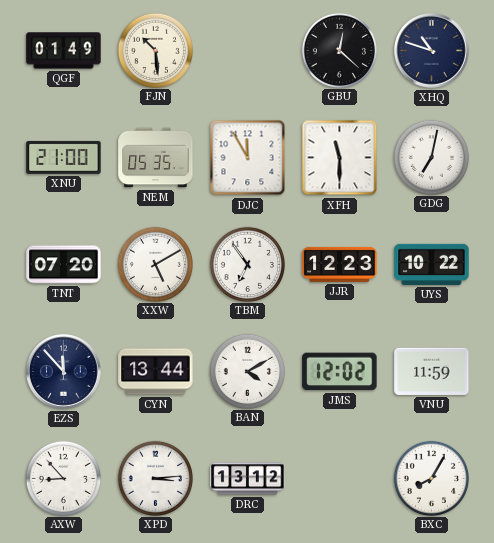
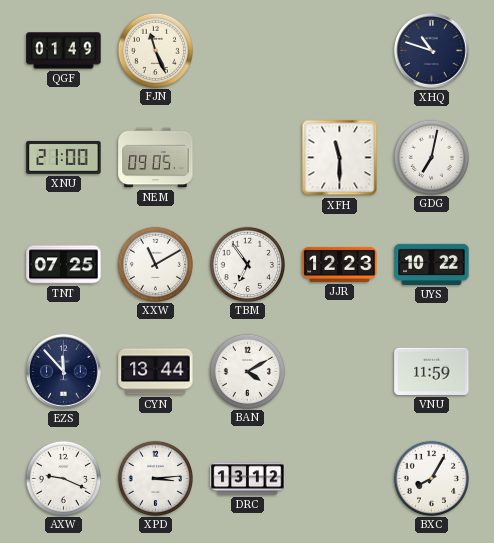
FJN: 10:29 -> 11:26 (155, 50)
GBU: 12:22 -> none (339, 50)
NEM: 05:35 -> 09:05 (156, 158)
DJC: 11:55 -> none (248, 158)
TNT: 07:20 -> 07:25 (64, 265)
XXW: 5:10 -> 11:10 (155, 264)
JMS: 12:02 -> none (340, 372)
AXW: 8:53 -> 9:19 (63, 478)
